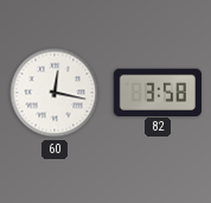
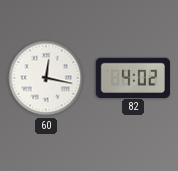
82: 3:58 -> 4:02 (132, 77)
